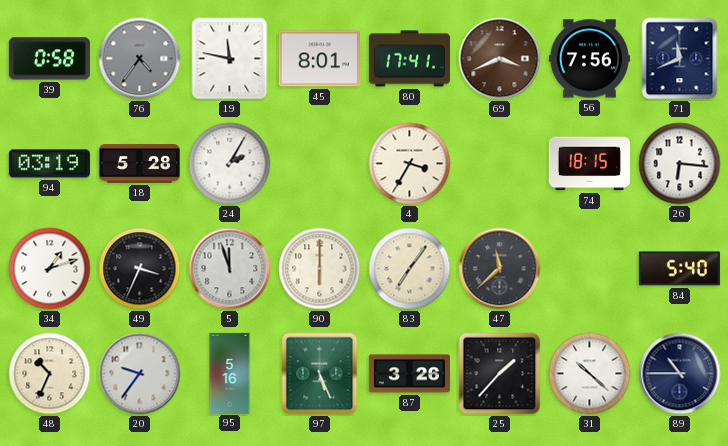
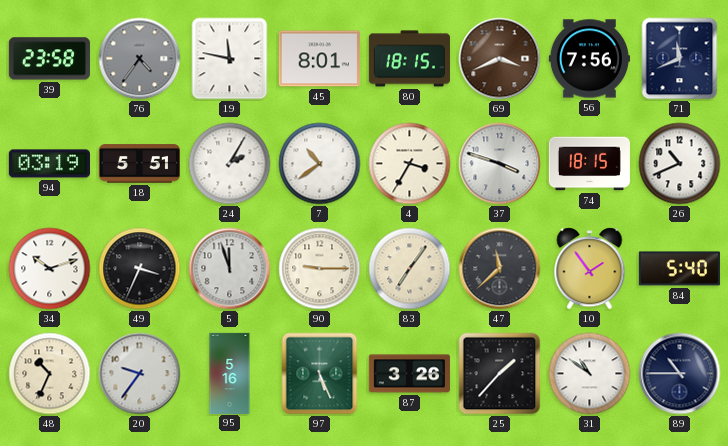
39: 0:58 -> 23:58 (49, 59)
80: 17:41 -> 18:15 (409, 59)
18: 5:28 -> 5:51 (139, 164)
7: none -> 10:39 (320, 164)
37: none -> 3:48 (500, 164)
26: 6:16 -> 10:41 (680, 164)
34: 1:12 -> 10:12 (50, 269)
90: 6:00 -> 9:15 (320, 269)
10: none -> 1:54 (590, 269)
31: 10:22 -> 10:51 (590, 374)
